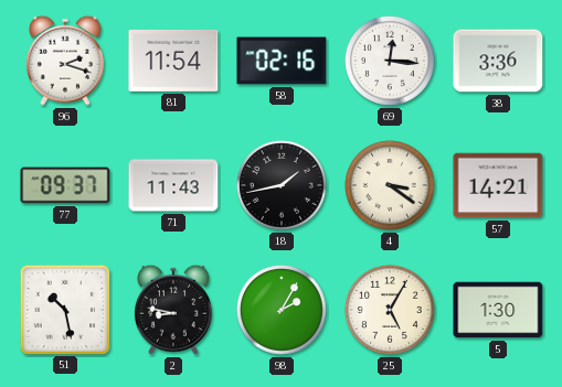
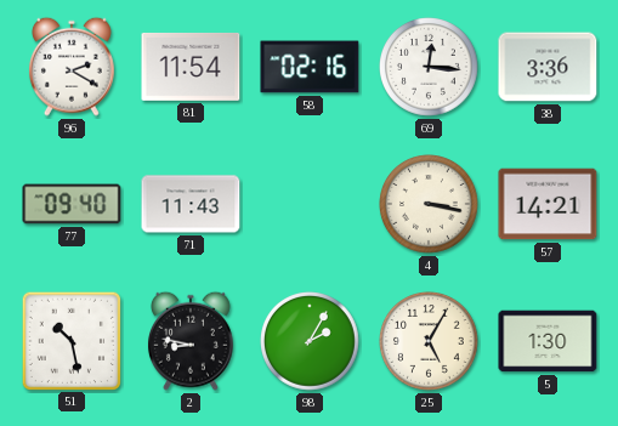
96: 2:18 -> 2:20 (72, 67)
77: 09:37 -> 09:40 (72, 204)
18: 1:43 -> none (283, 186)
4: 3:21 -> 3:17 (430, 205)
